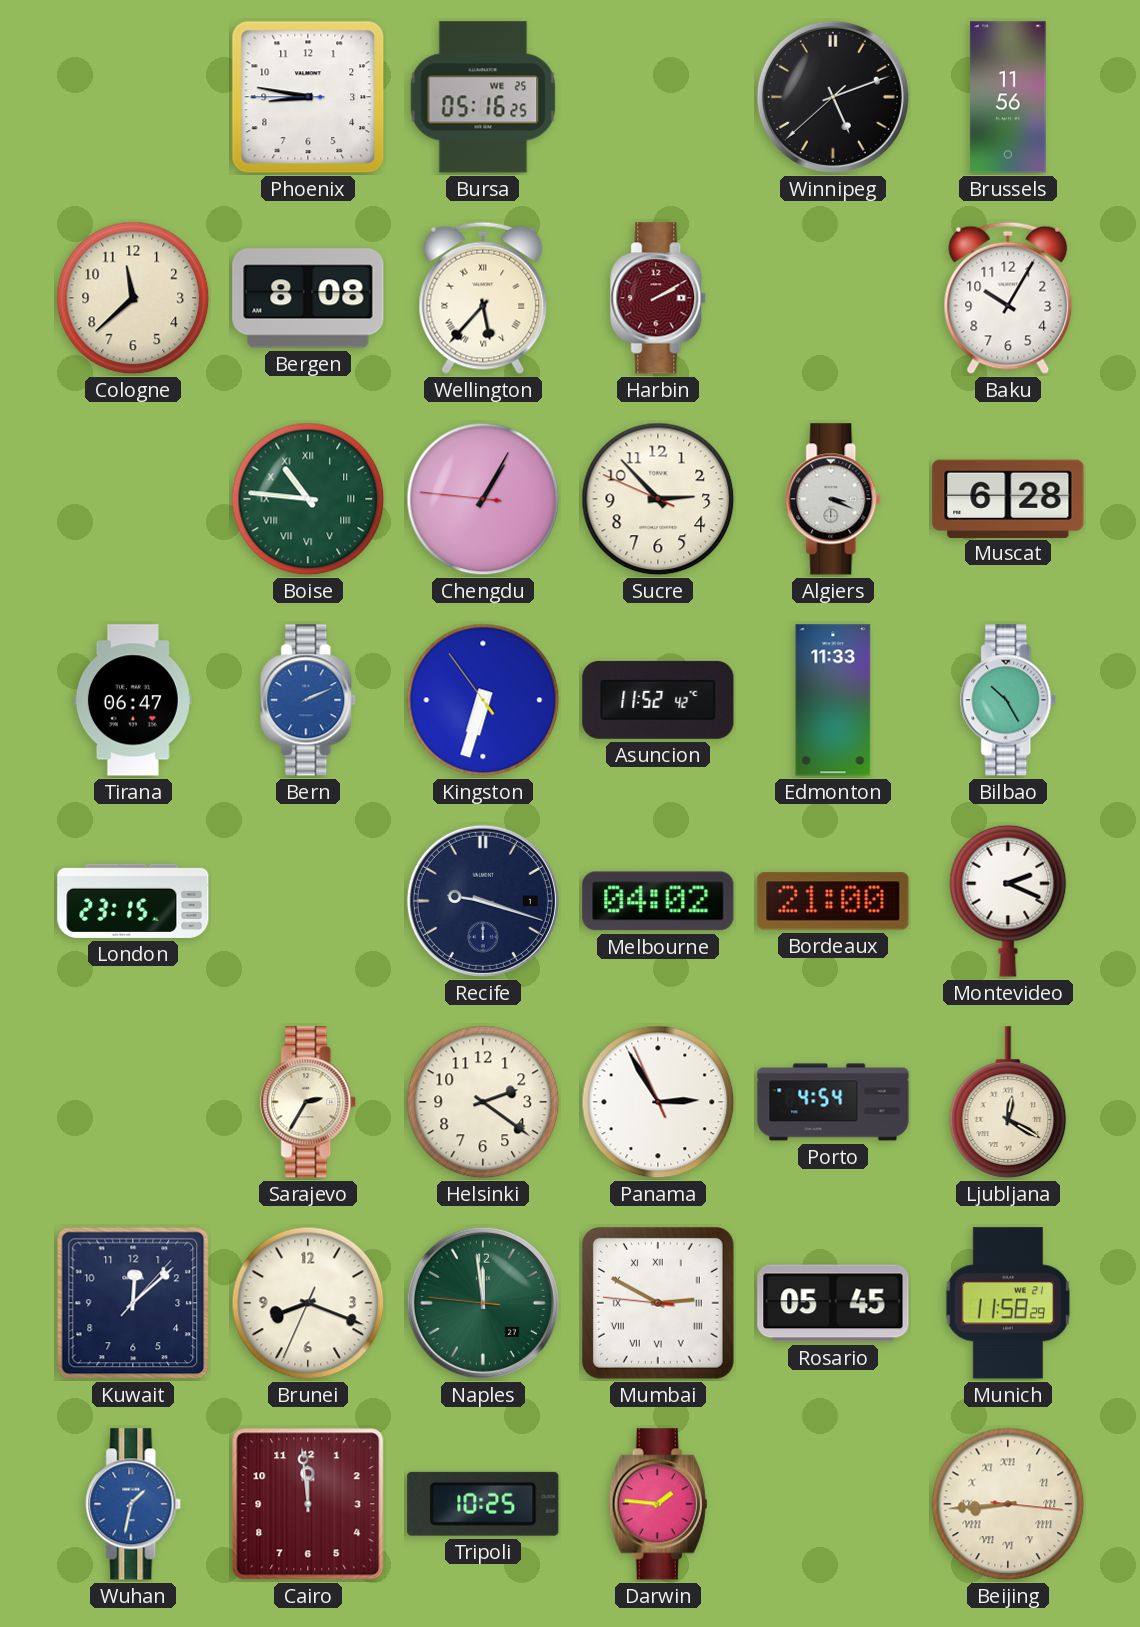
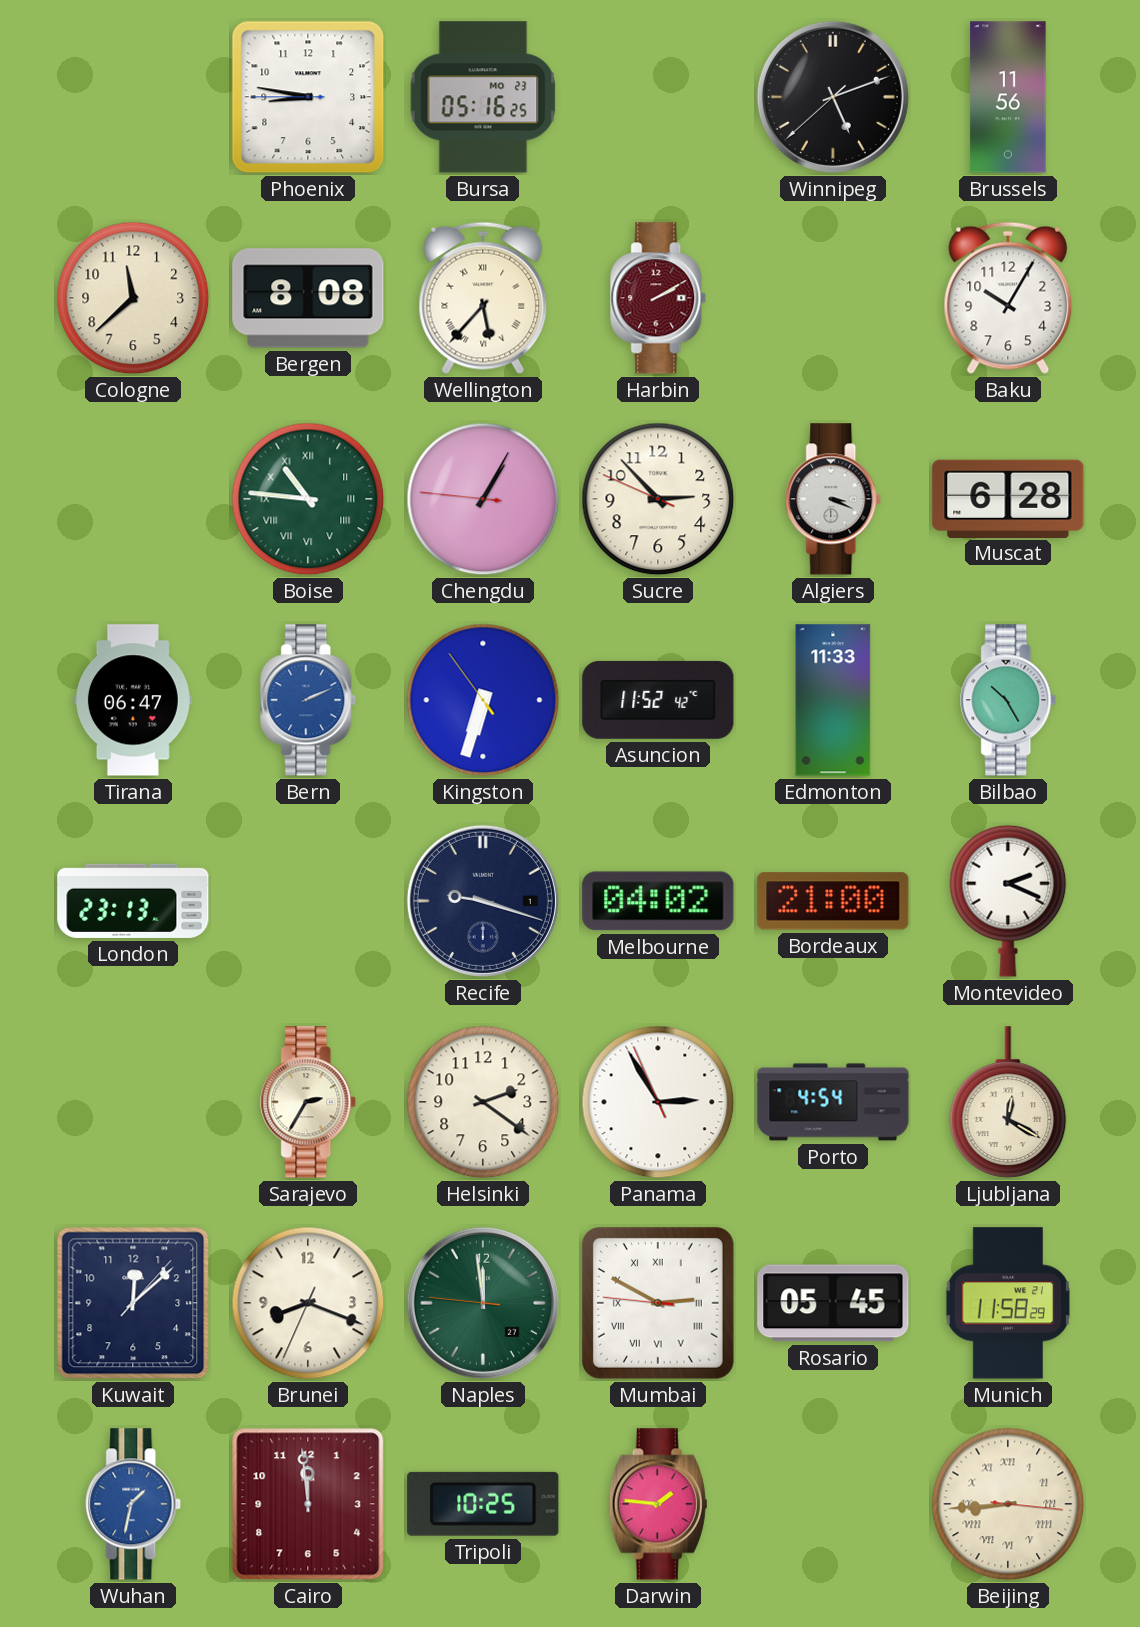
Bursa date: WE 25 -> MO 23 (483, 97)
London: 23:15 -> 23:13 (133, 901)
